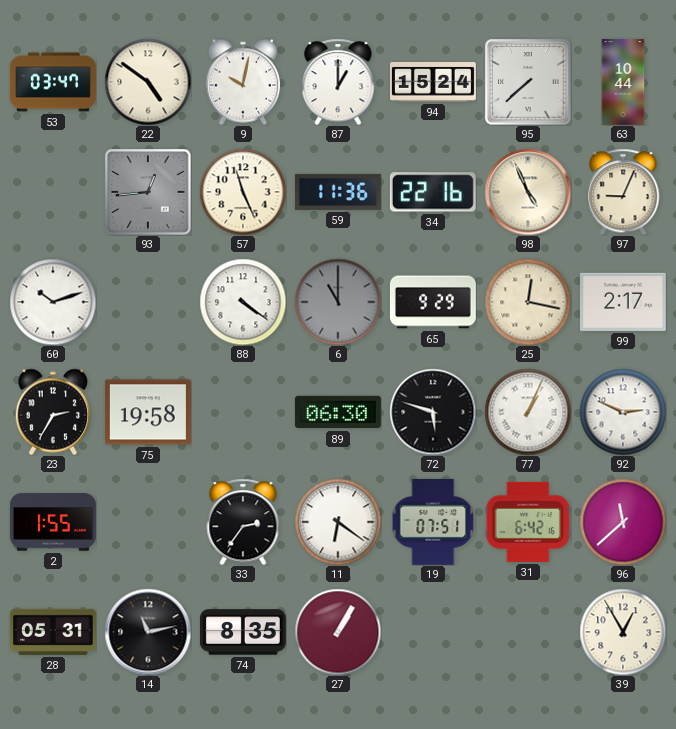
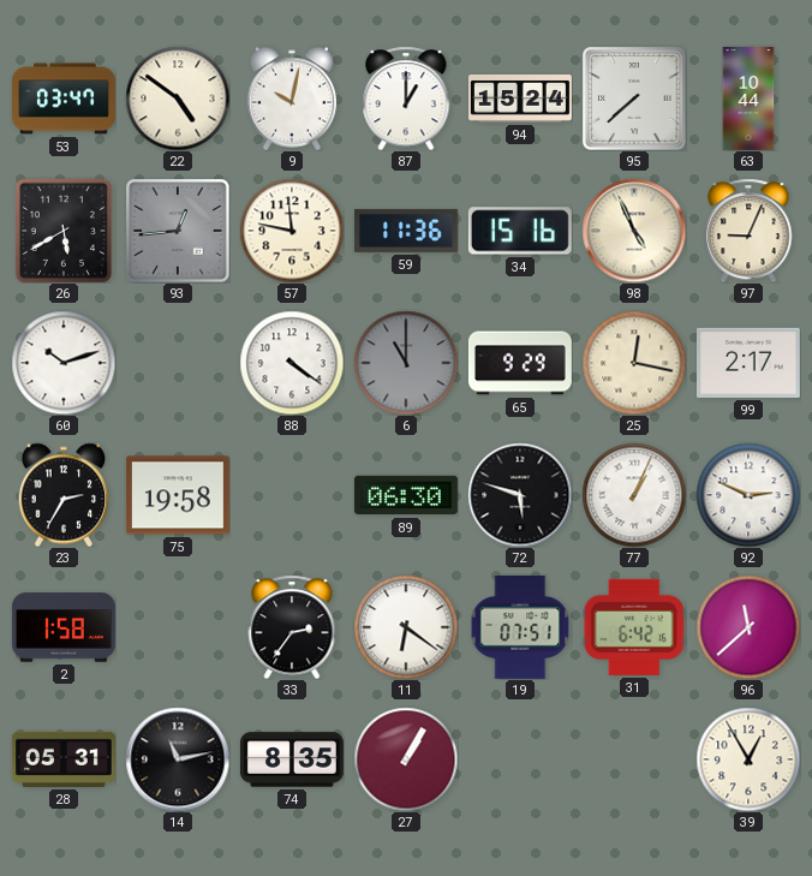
26: none -> 5:40 (64, 231)
57: 11:26 -> 11:47 (292, 231)
34: 22:16 -> 15:16 (520, 231)
2: 1:55 -> 1:58 (64, 627)
